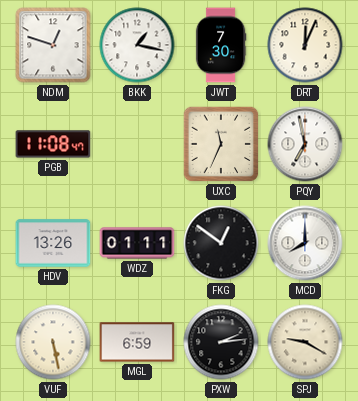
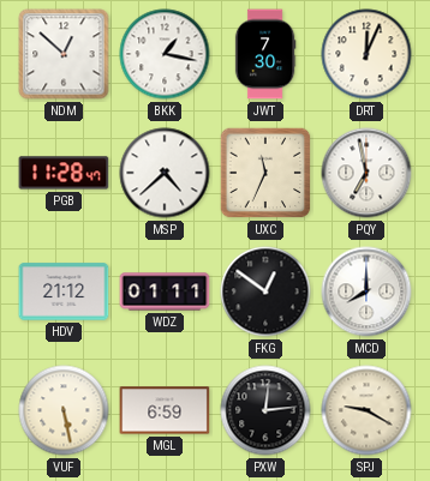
NDM: 12:48 -> 12:52 (64, 54)
PGB: 11:08 -> 11:28 (64, 173)
MSP: none -> 4:38 (165, 173)
HDV: 13:26 -> 21:12 (64, 291)
PXW: 2:14 -> 12:14 (265, 410)
